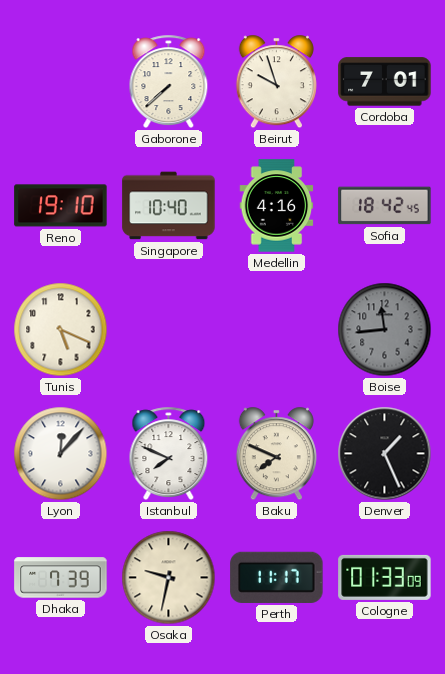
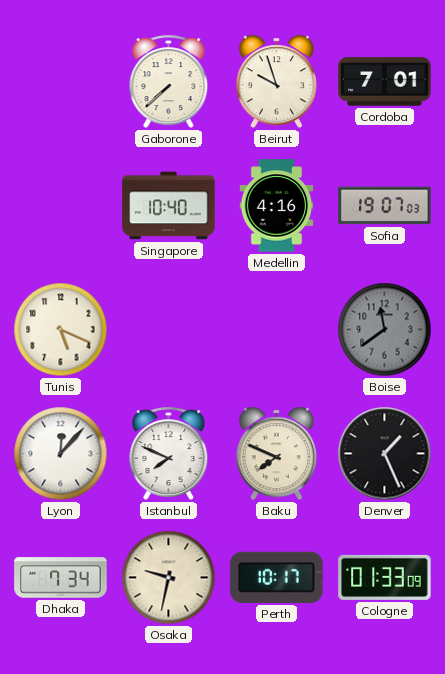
Reno: 19:10 -> none (61, 206)
Sofia: 18:42 -> 19:07 (385, 206)
Boise: 11:44 -> 11:39 (385, 330)
Dhaka: 7:39 -> 7:34 (61, 578)
Perth: 11:17 -> 10:17 (277, 577)
